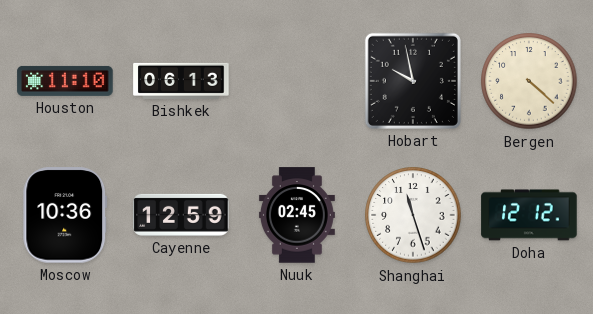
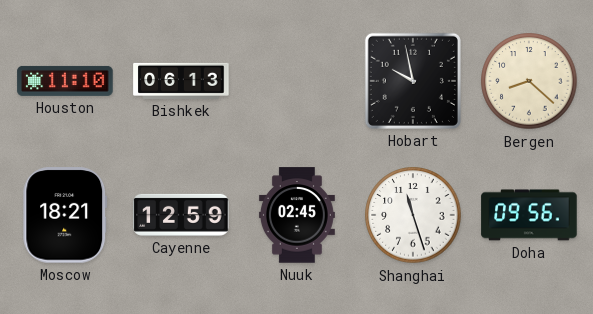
Bergen: 4:22 -> 8:22 (529, 81)
Moscow: 10:36 -> 18:21 (65, 215)
Doha: 12:12 -> 09:56 (529, 215)
